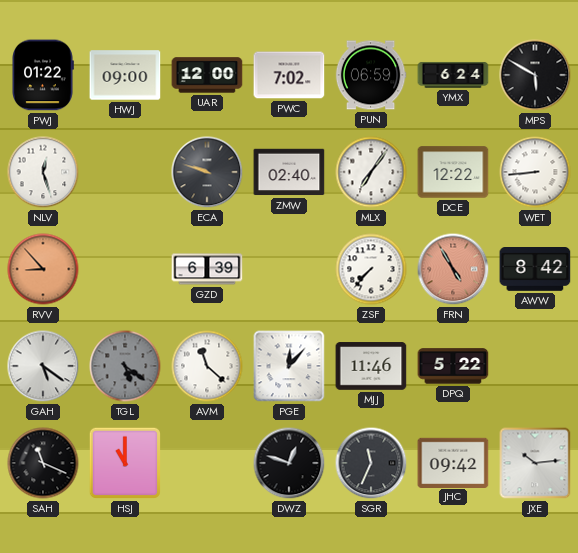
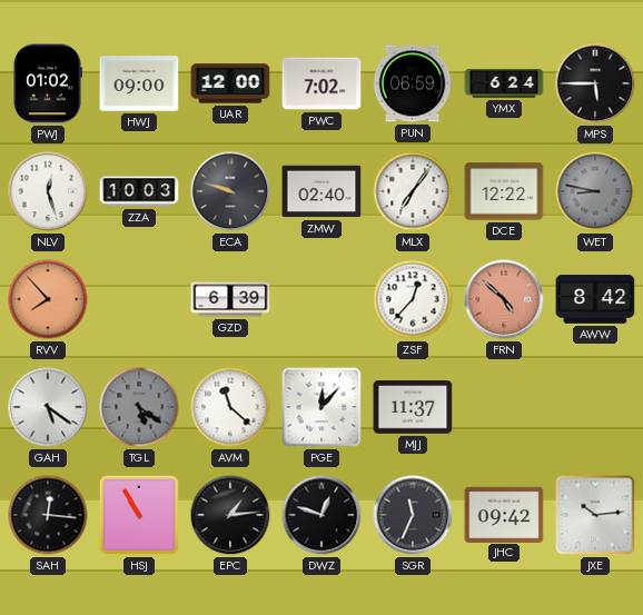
PWJ: 01:22 -> 01:02 (48, 83)
MPS: 5:50 -> 5:45 (595, 83)
ZZA: none -> 10:03 (139, 191)
WET: 8:44 -> 8:47 (595, 191)
WET dial: white -> grey (595, 191)
RVV: 8:53 -> 7:53 (48, 299)
ZSF: 7:37 -> 12:37 (413, 299)
FRN: 4:55 -> 4:52 (504, 299)
MJJ: 11:46 -> 11:37 (413, 407)
DPQ: 5:22 -> none (453, 366)
SAH: 11:19 -> 12:16 (48, 515)
HSJ: 11:00 -> 10:55 (139, 515)
EPC: none -> 1:14 (230, 515)
